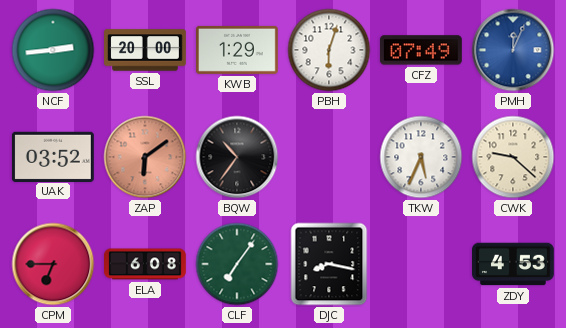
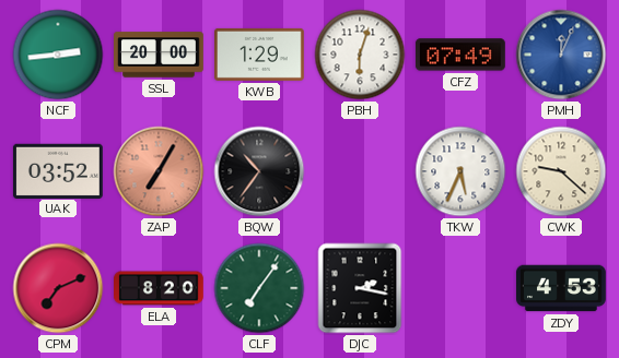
ZAP: 6:09 -> 7:05 (159, 171)
CPM: 6:45 -> 7:11 (58, 288)
ELA: 6:08 -> 8:20 (160, 288)
DJC: 8:17 -> 2:17 (360, 288)
